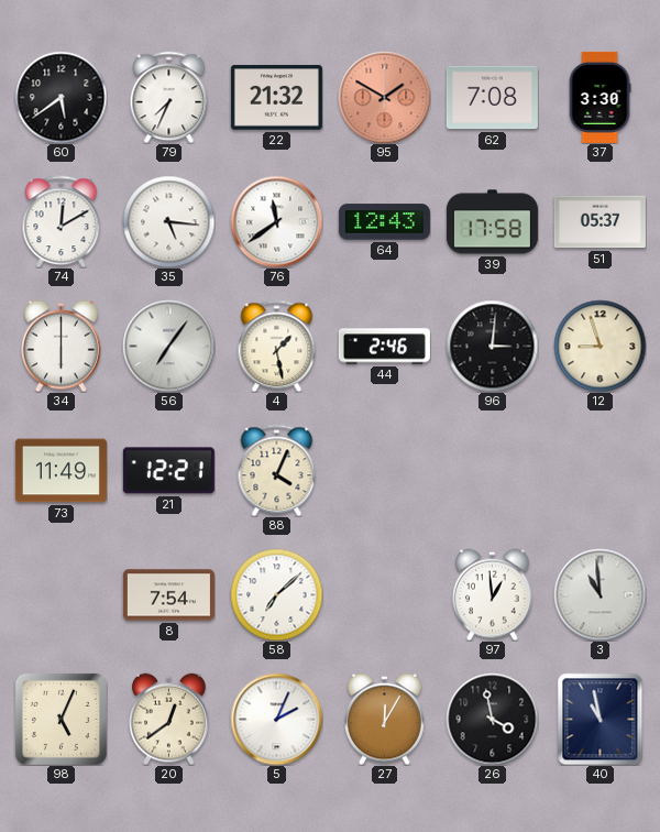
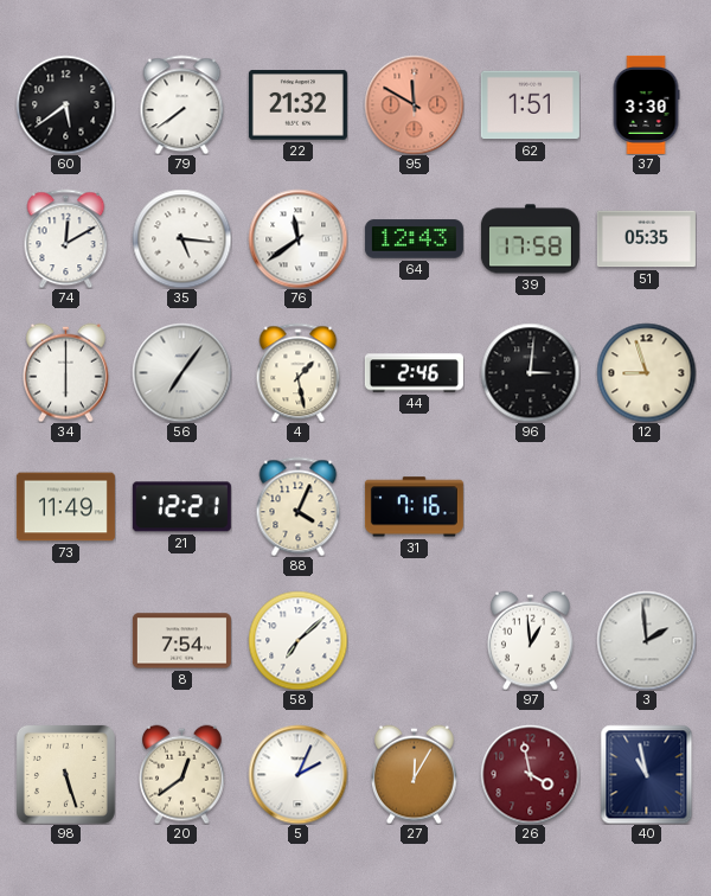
79: 7:34 -> 7:39 (182, 104)
95: 1:50 -> 11:50 (414, 104)
62: 7:08 -> 1:51 (530, 105)
51: 05:37 -> 05:35 (646, 239)
31: none -> 7:16 (414, 507)
3: 10:59 -> 1:59 (646, 640)
98: 5:04 -> 5:27 (65, 774)
26 dial: black -> burgundy (530, 774)
